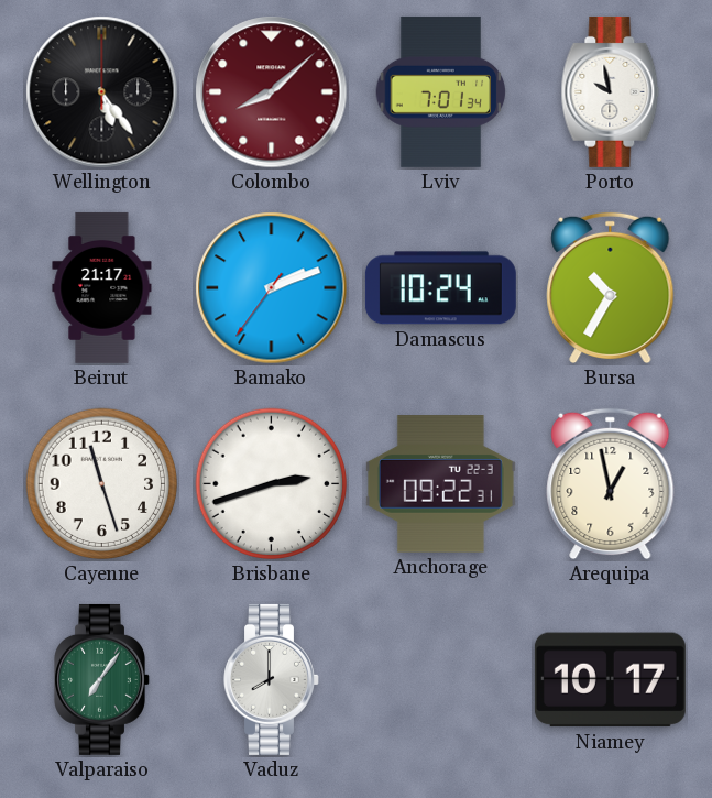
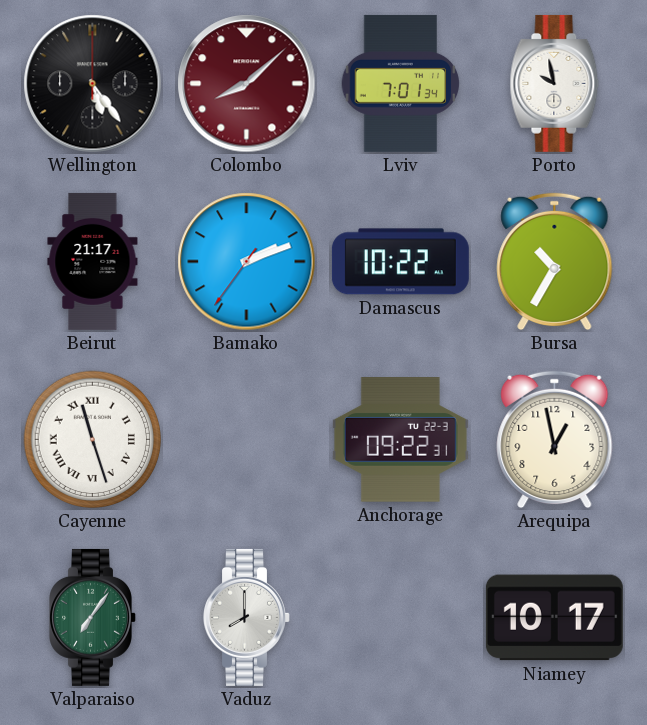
Damascus: 10:24 -> 10:22 (400, 262)
Cayenne numerals: Arabic -> Roman (93, 440)
Brisbane: 2:42 -> none (272, 484)
